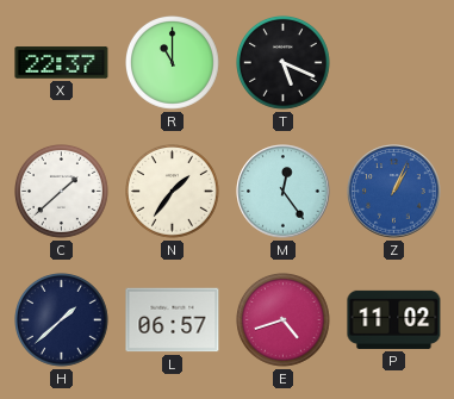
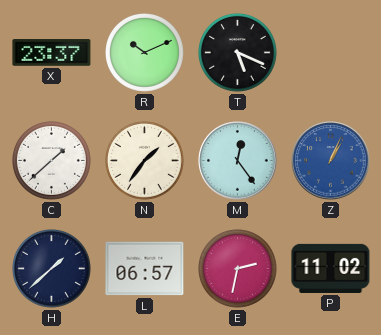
X: 22:37 -> 23:37 (52, 53)
R: 11:00 -> 10:11 (145, 53)
E: 4:42 -> 2:32 (238, 269)
